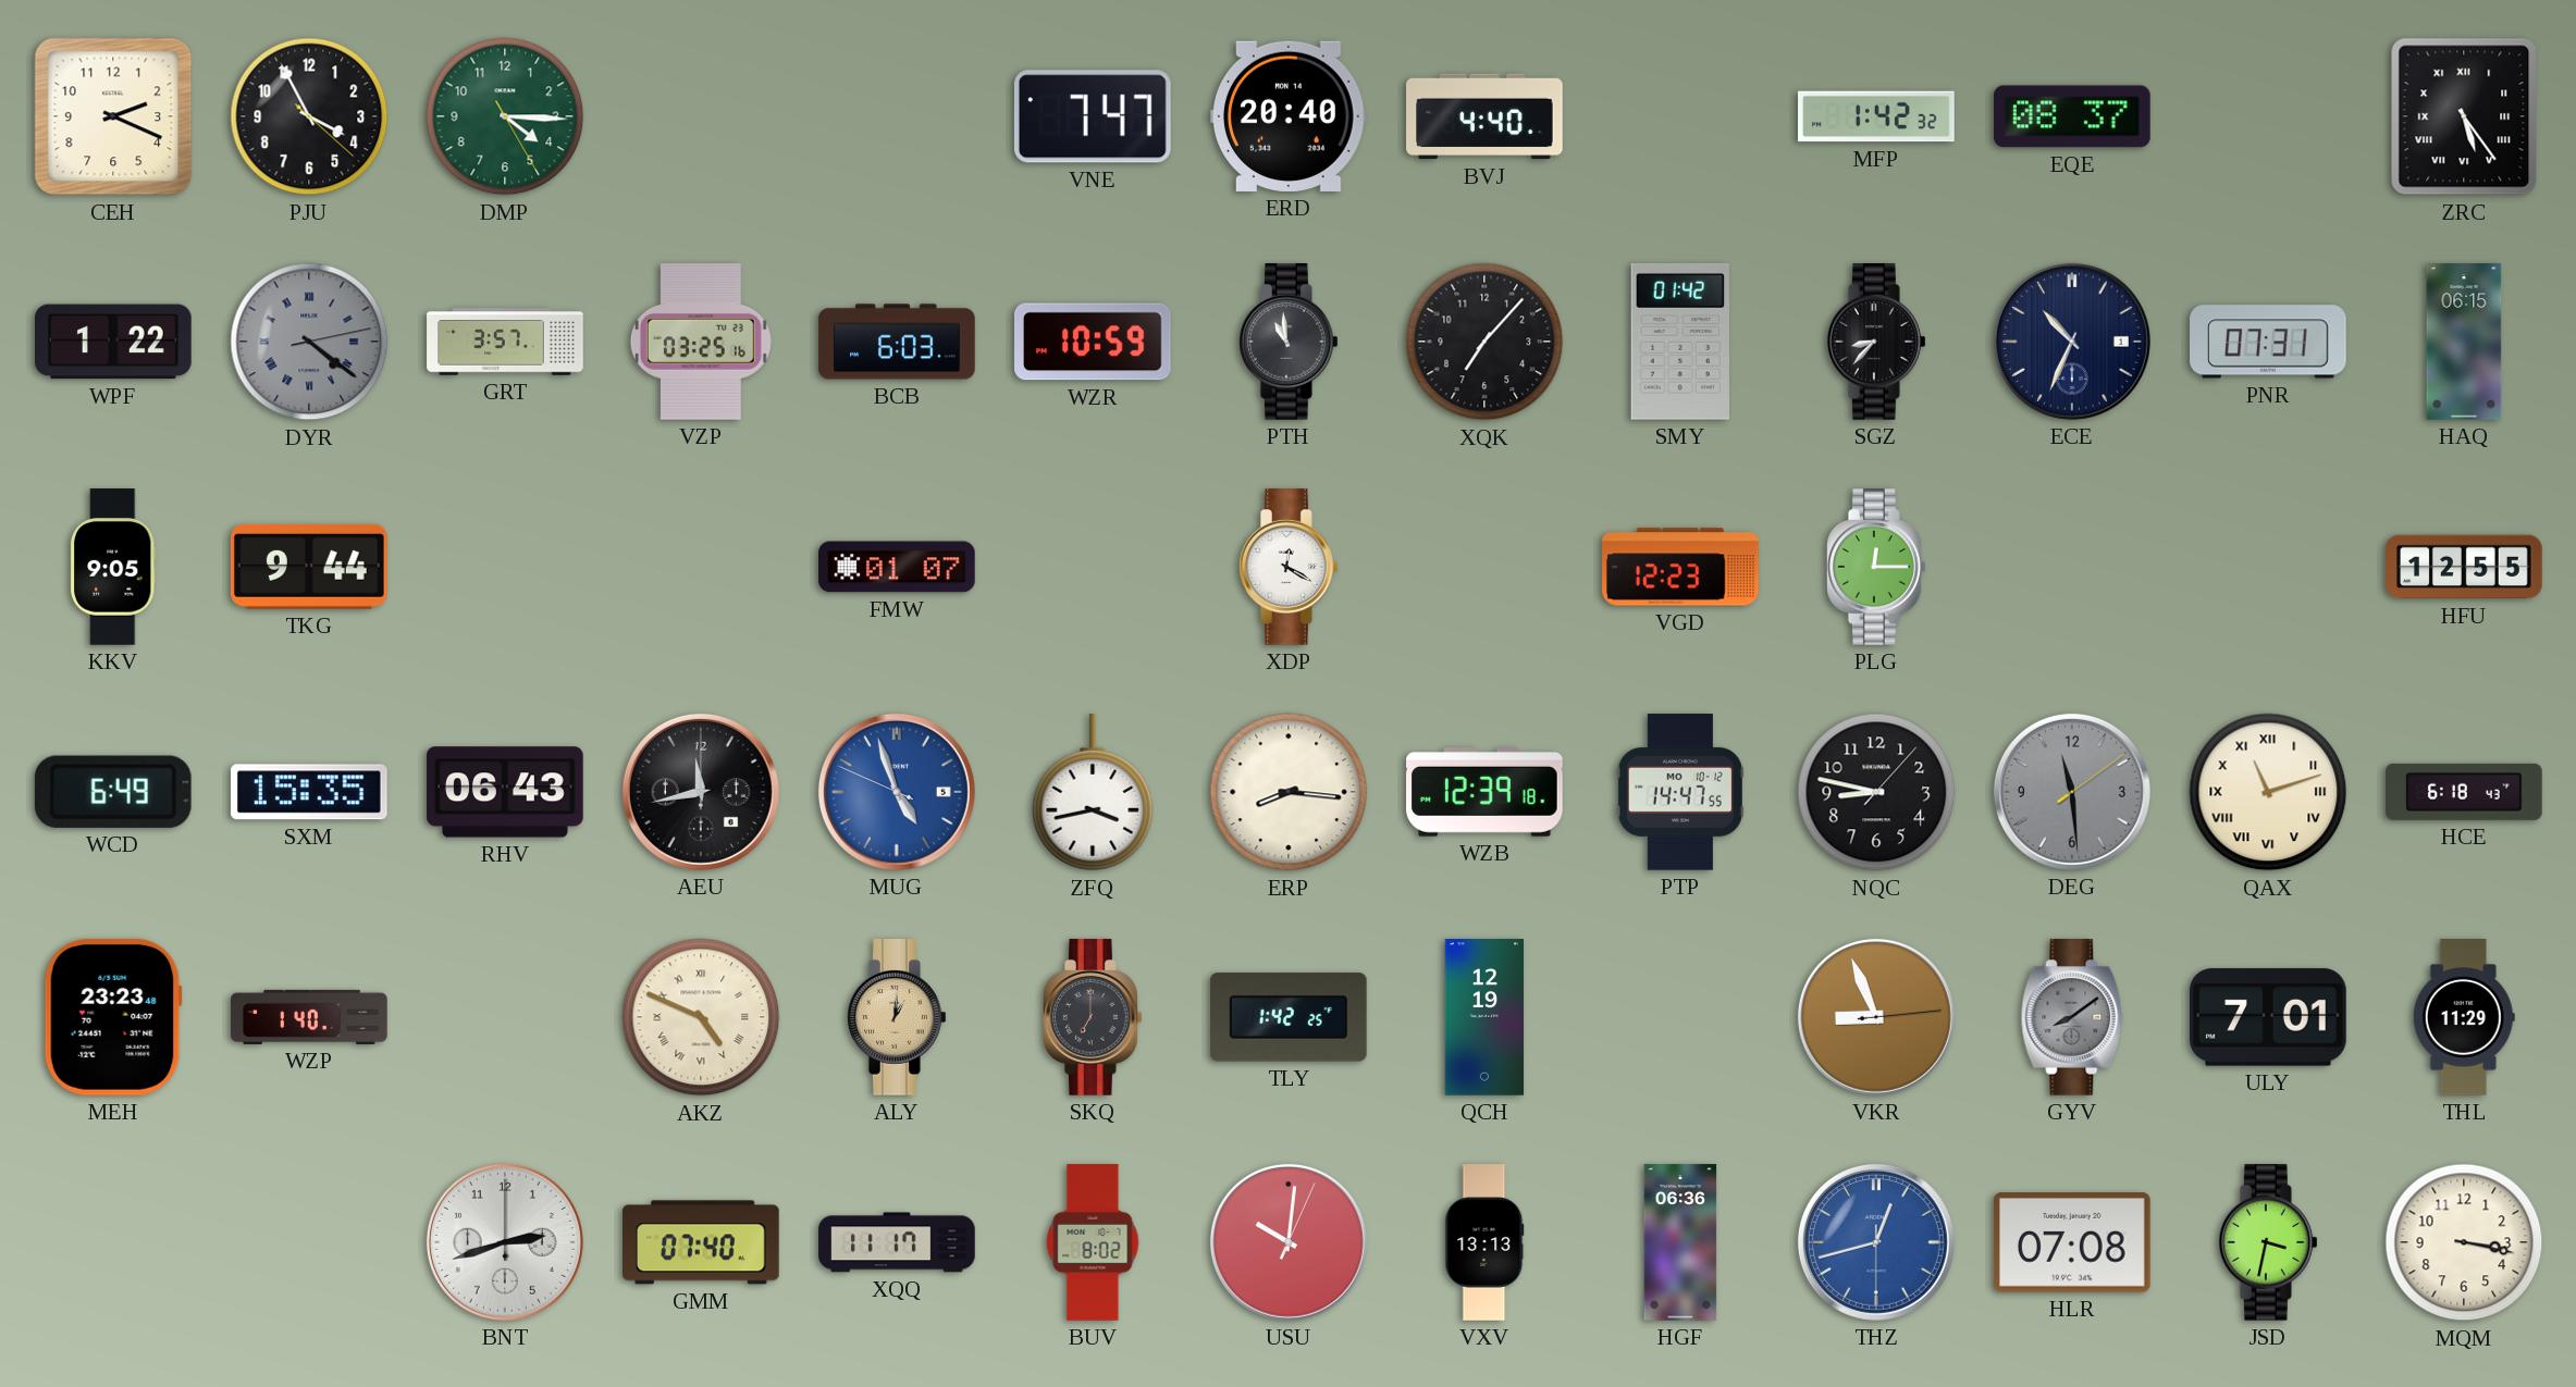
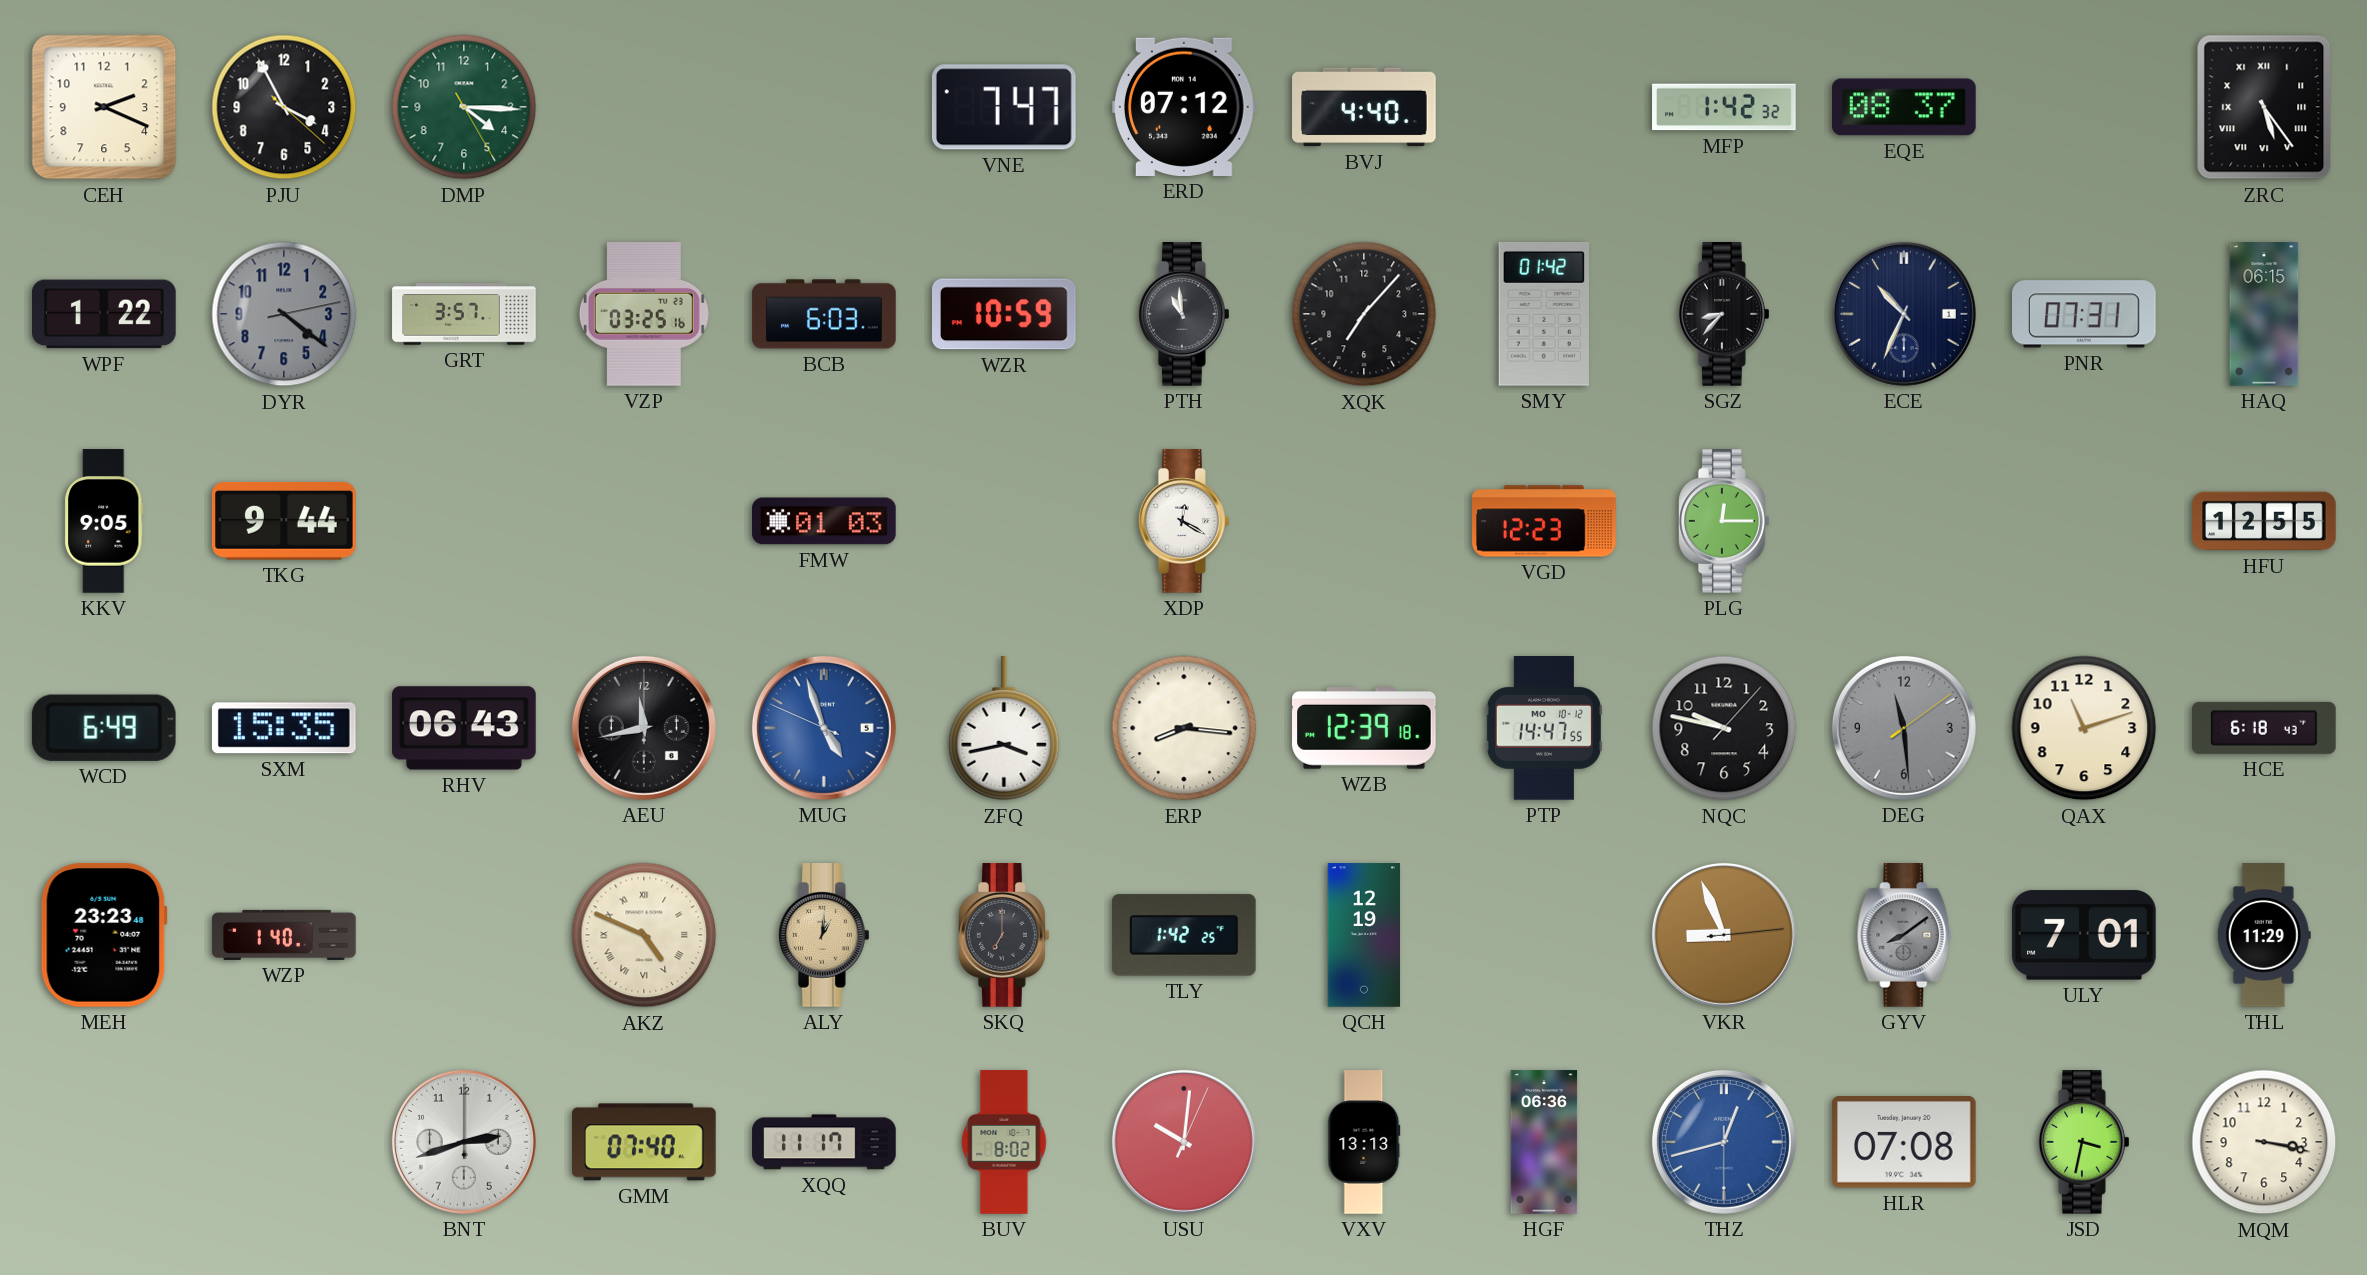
ERD: 20:40 -> 07:12 (1185, 107)
DYR numerals: Roman -> Arabic (284, 314)
FMW: 01:07 -> 01:03 (824, 521)
NQC: 8:47 -> 9:47 (1724, 728)
QAX numerals: Roman -> Arabic (2084, 728)
